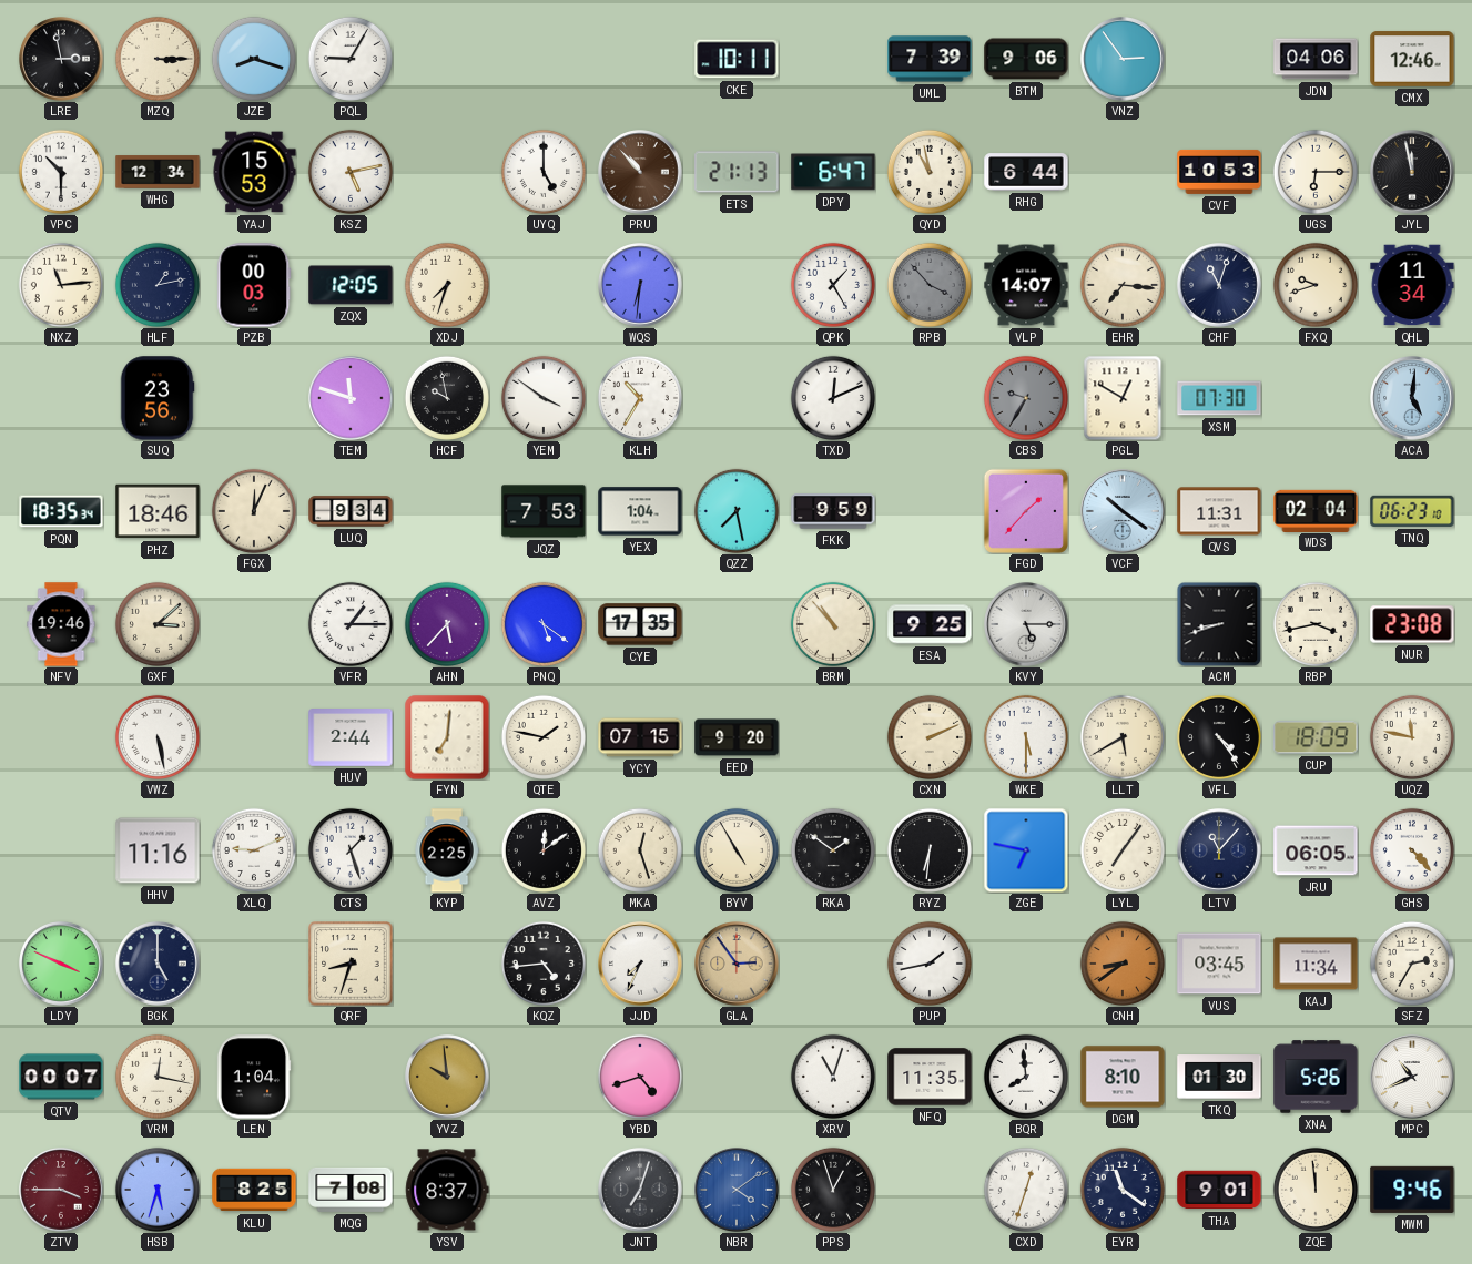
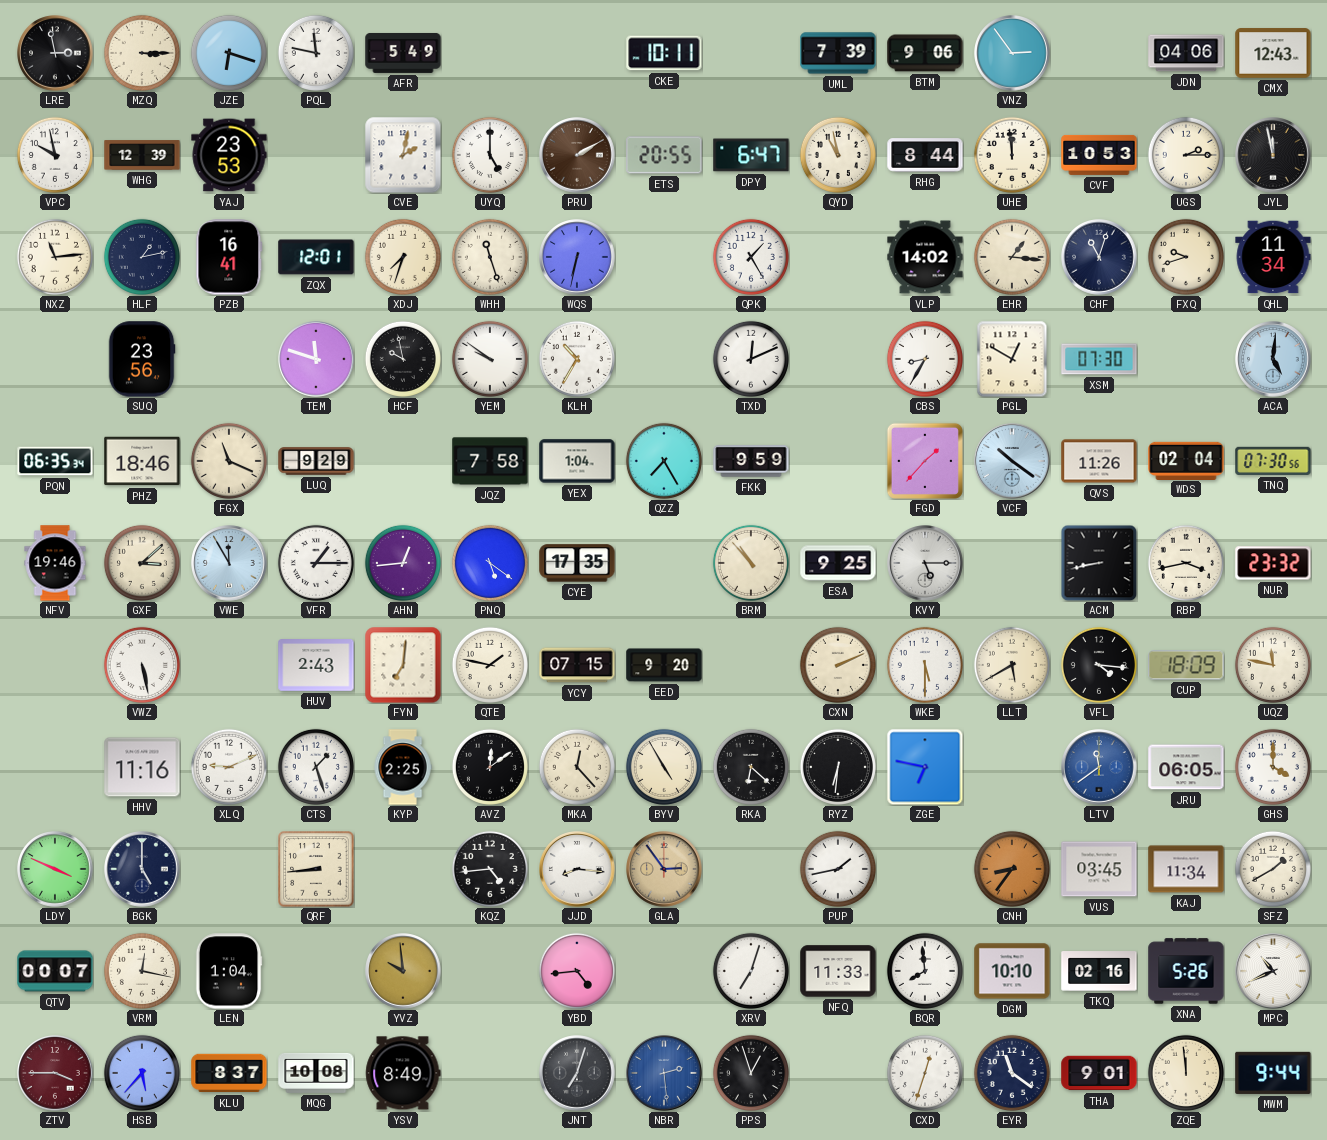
JZE: 8:18 -> 6:18 (229, 53)
PQL: 9:05 -> 11:47 (316, 53)
AFR: none -> 5:49 (403, 53)
CMX: 12:46 -> 12:43 (1273, 53)
VPC: 10:30 -> 9:58 (55, 155)
WHG: 12:34 -> 12:39 (142, 155)
YAJ: 15:53 -> 23:53 (229, 155)
KSZ: 5:13 -> none (351, 172)
CVE: none -> 2:02 (403, 155)
PRU: 10:53 -> 2:10 (577, 155)
ETS: 21:13 -> 20:55 (664, 155)
RHG: 6:44 -> 8:44 (925, 155)
UHE: none -> 11:59 (1012, 155)
UGS: 6:15 -> 2:15 (1186, 155)
PZB: 00:03 -> 16:41 (229, 257)
ZQX: 12:05 -> 12:01 (316, 257)
WHH: none -> 11:27 (490, 257)
WQS: 6:31 -> 6:32 (577, 257)
RPB: 3:53 -> none (930, 285)
VLP: 14:07 -> 14:02 (925, 257)
EHR: 7:16 -> 1:16 (1012, 257)
YEM: 3:51 -> 9:51 (490, 359)
CBS: 9:35 -> 8:35 (925, 359)
CBS dial: grey -> white (925, 359)
PQN: 18:35 -> 06:35 (55, 461)
FGX: 12:04 -> 11:19 (229, 461)
LUQ: 9:34 -> 9:29 (316, 461)
JQZ: 7:53 -> 7:58 (490, 461)
QZZ: 7:28 -> 7:25 (664, 461)
QVS: 11:31 -> 11:26 (1099, 461)
TNQ: 06:23 -> 07:30 (1273, 461)
VWE: none -> 11:55 (229, 563)
AHN: 5:37 -> 12:44 (403, 563)
ACM: 8:42 -> 8:43 (1099, 563)
NUR: 23:08 -> 23:32 (1273, 563)
HUV: 2:44 -> 2:43 (316, 665)
VFL: 4:24 -> 4:16 (1099, 665)
MKA: 12:27 -> 12:23 (577, 767)
RKA: 1:51 -> 6:22 (751, 767)
LYL: 7:06 -> none (1123, 850)
LTV: 11:07 -> 11:39 (1099, 767)
LTV dial: navy -> blue (1099, 767)
GHS: 4:23 -> 4:00 (1273, 767)
QRF: 8:33 -> 8:44 (316, 869)
JJD: 7:34 -> 8:16 (577, 869)
CNH: 8:39 -> 8:36 (1012, 869)
SFZ: 2:35 -> 1:40 (1273, 869)
YBD: 4:42 -> 4:44 (577, 971)
XRV: 11:03 -> 7:03 (751, 971)
NFQ: 11:35 -> 11:33 (838, 971)
DGM: 8:10 -> 10:10 (1012, 971)
TKQ: 01:30 -> 02:16 (1099, 971)
HSB: 5:33 -> 5:37 (142, 1073)
KLU: 8:25 -> 8:37 (229, 1073)
MQG: 7:08 -> 10:08 (316, 1073)
YSV: 8:37 -> 8:49 (403, 1073)
NBR: 4:09 -> 2:29 (664, 1073)
MWM: 9:46 -> 9:44 (1273, 1073)
